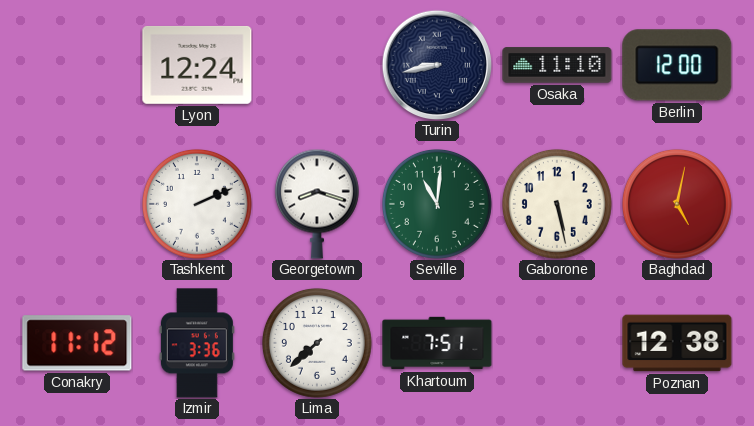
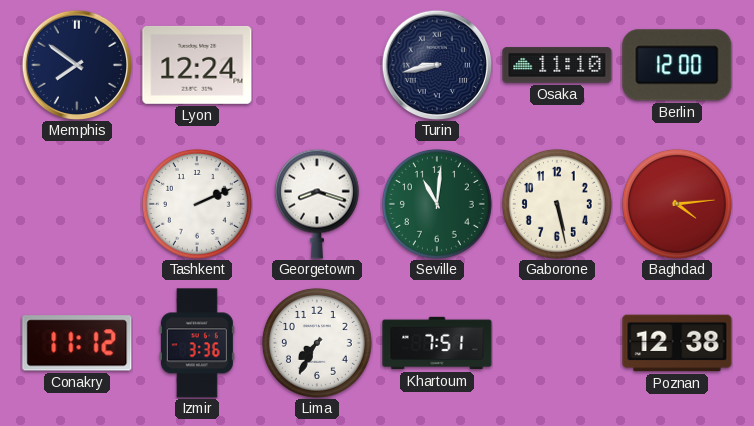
Memphis: none -> 7:51 (77, 65)
Baghdad: 5:02 -> 4:14 (677, 204)
Lima: 7:38 -> 7:35 (317, 343)
